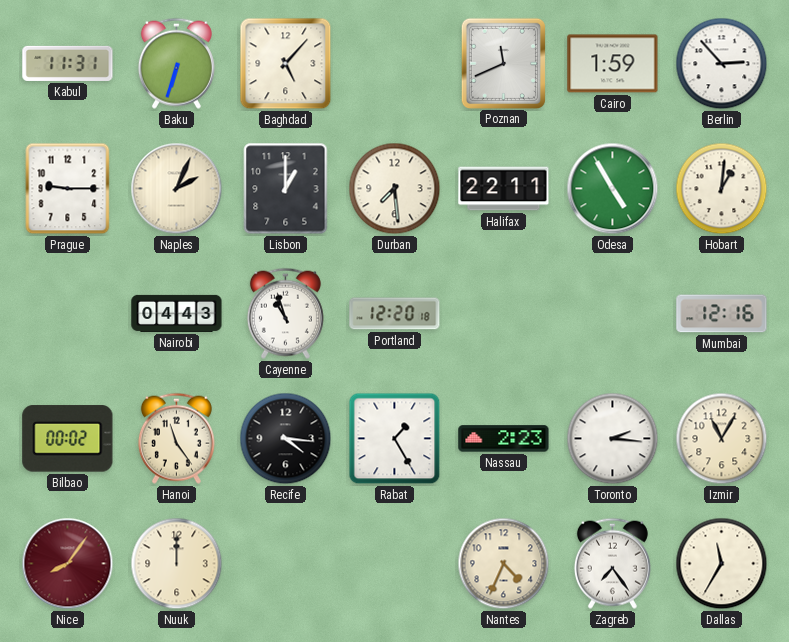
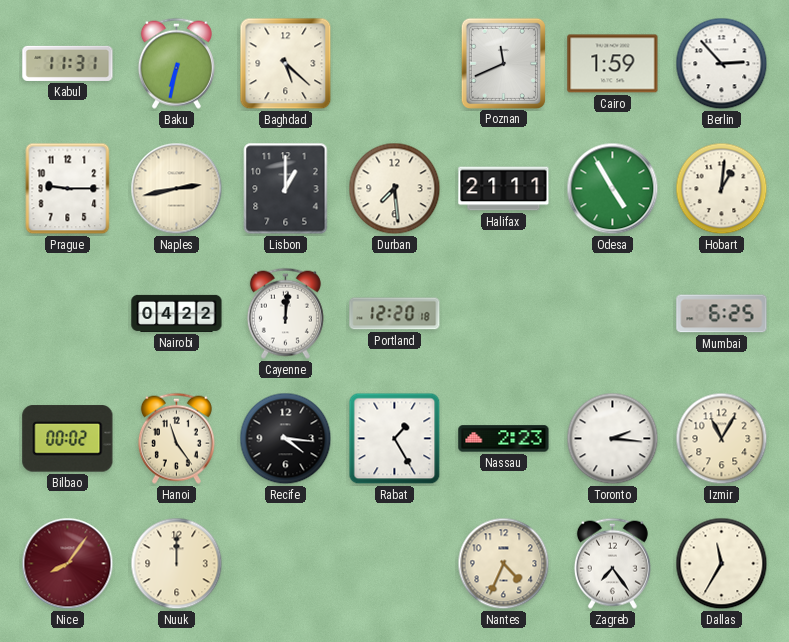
Baku: 6:33 -> 6:32 (176, 63)
Baghdad: 5:07 -> 5:22 (286, 64)
Naples: 2:04 -> 2:43 (177, 189)
Halifax: 22:11 -> 21:11 (504, 189)
Nairobi: 04:43 -> 04:22 (177, 313)
Cayenne: 10:57 -> 12:01 (285, 313)
Mumbai: 12:16 -> 6:25 (722, 314)
